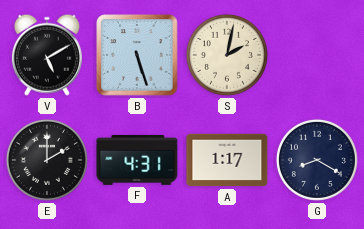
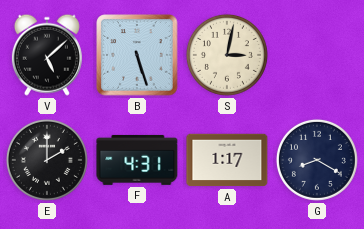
V: 5:10 -> 5:08 (47, 55)
S: 2:02 -> 3:02 (227, 55)
